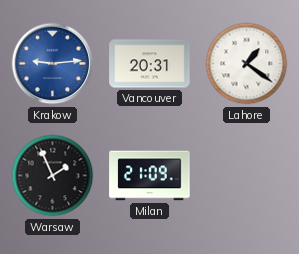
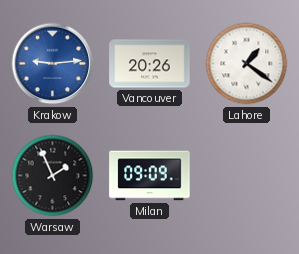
Vancouver: 20:31 -> 20:26 (150, 64)
Milan: 21:09 -> 09:09 (150, 176)
